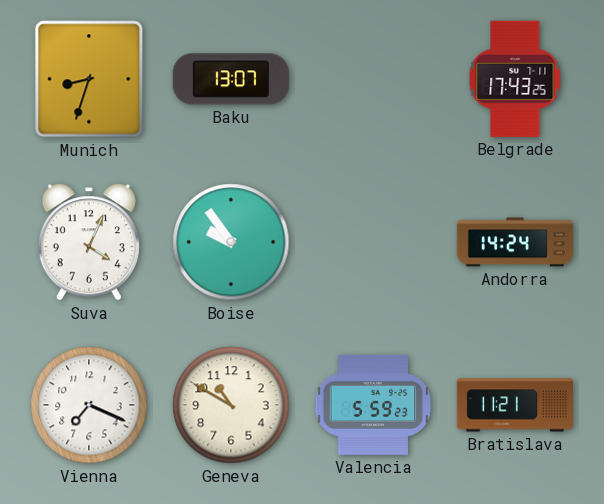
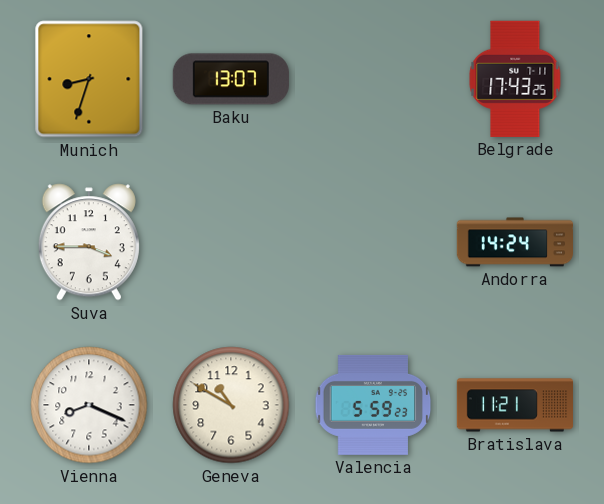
Suva: 4:04 -> 3:45 (89, 242)
Boise: 9:54 -> none (231, 242)
Vienna: 7:19 -> 8:19 (89, 405)
